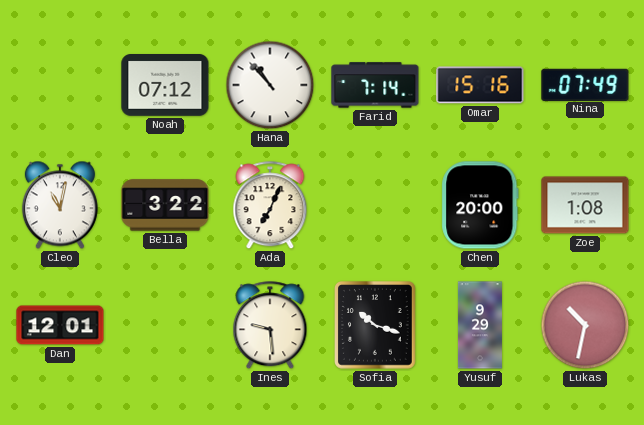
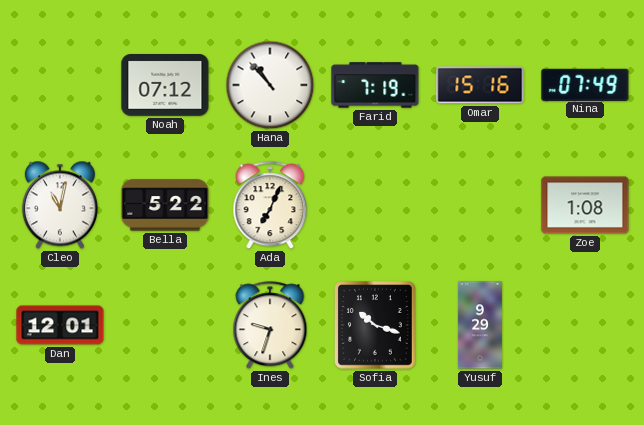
Farid: 7:14 -> 7:19 (375, 85)
Bella: 3:22 -> 5:22 (165, 205)
Chen: 20:00 -> none (480, 205)
Ines: 9:29 -> 9:33 (270, 326)
Lukas: 10:32 -> none (585, 325)
